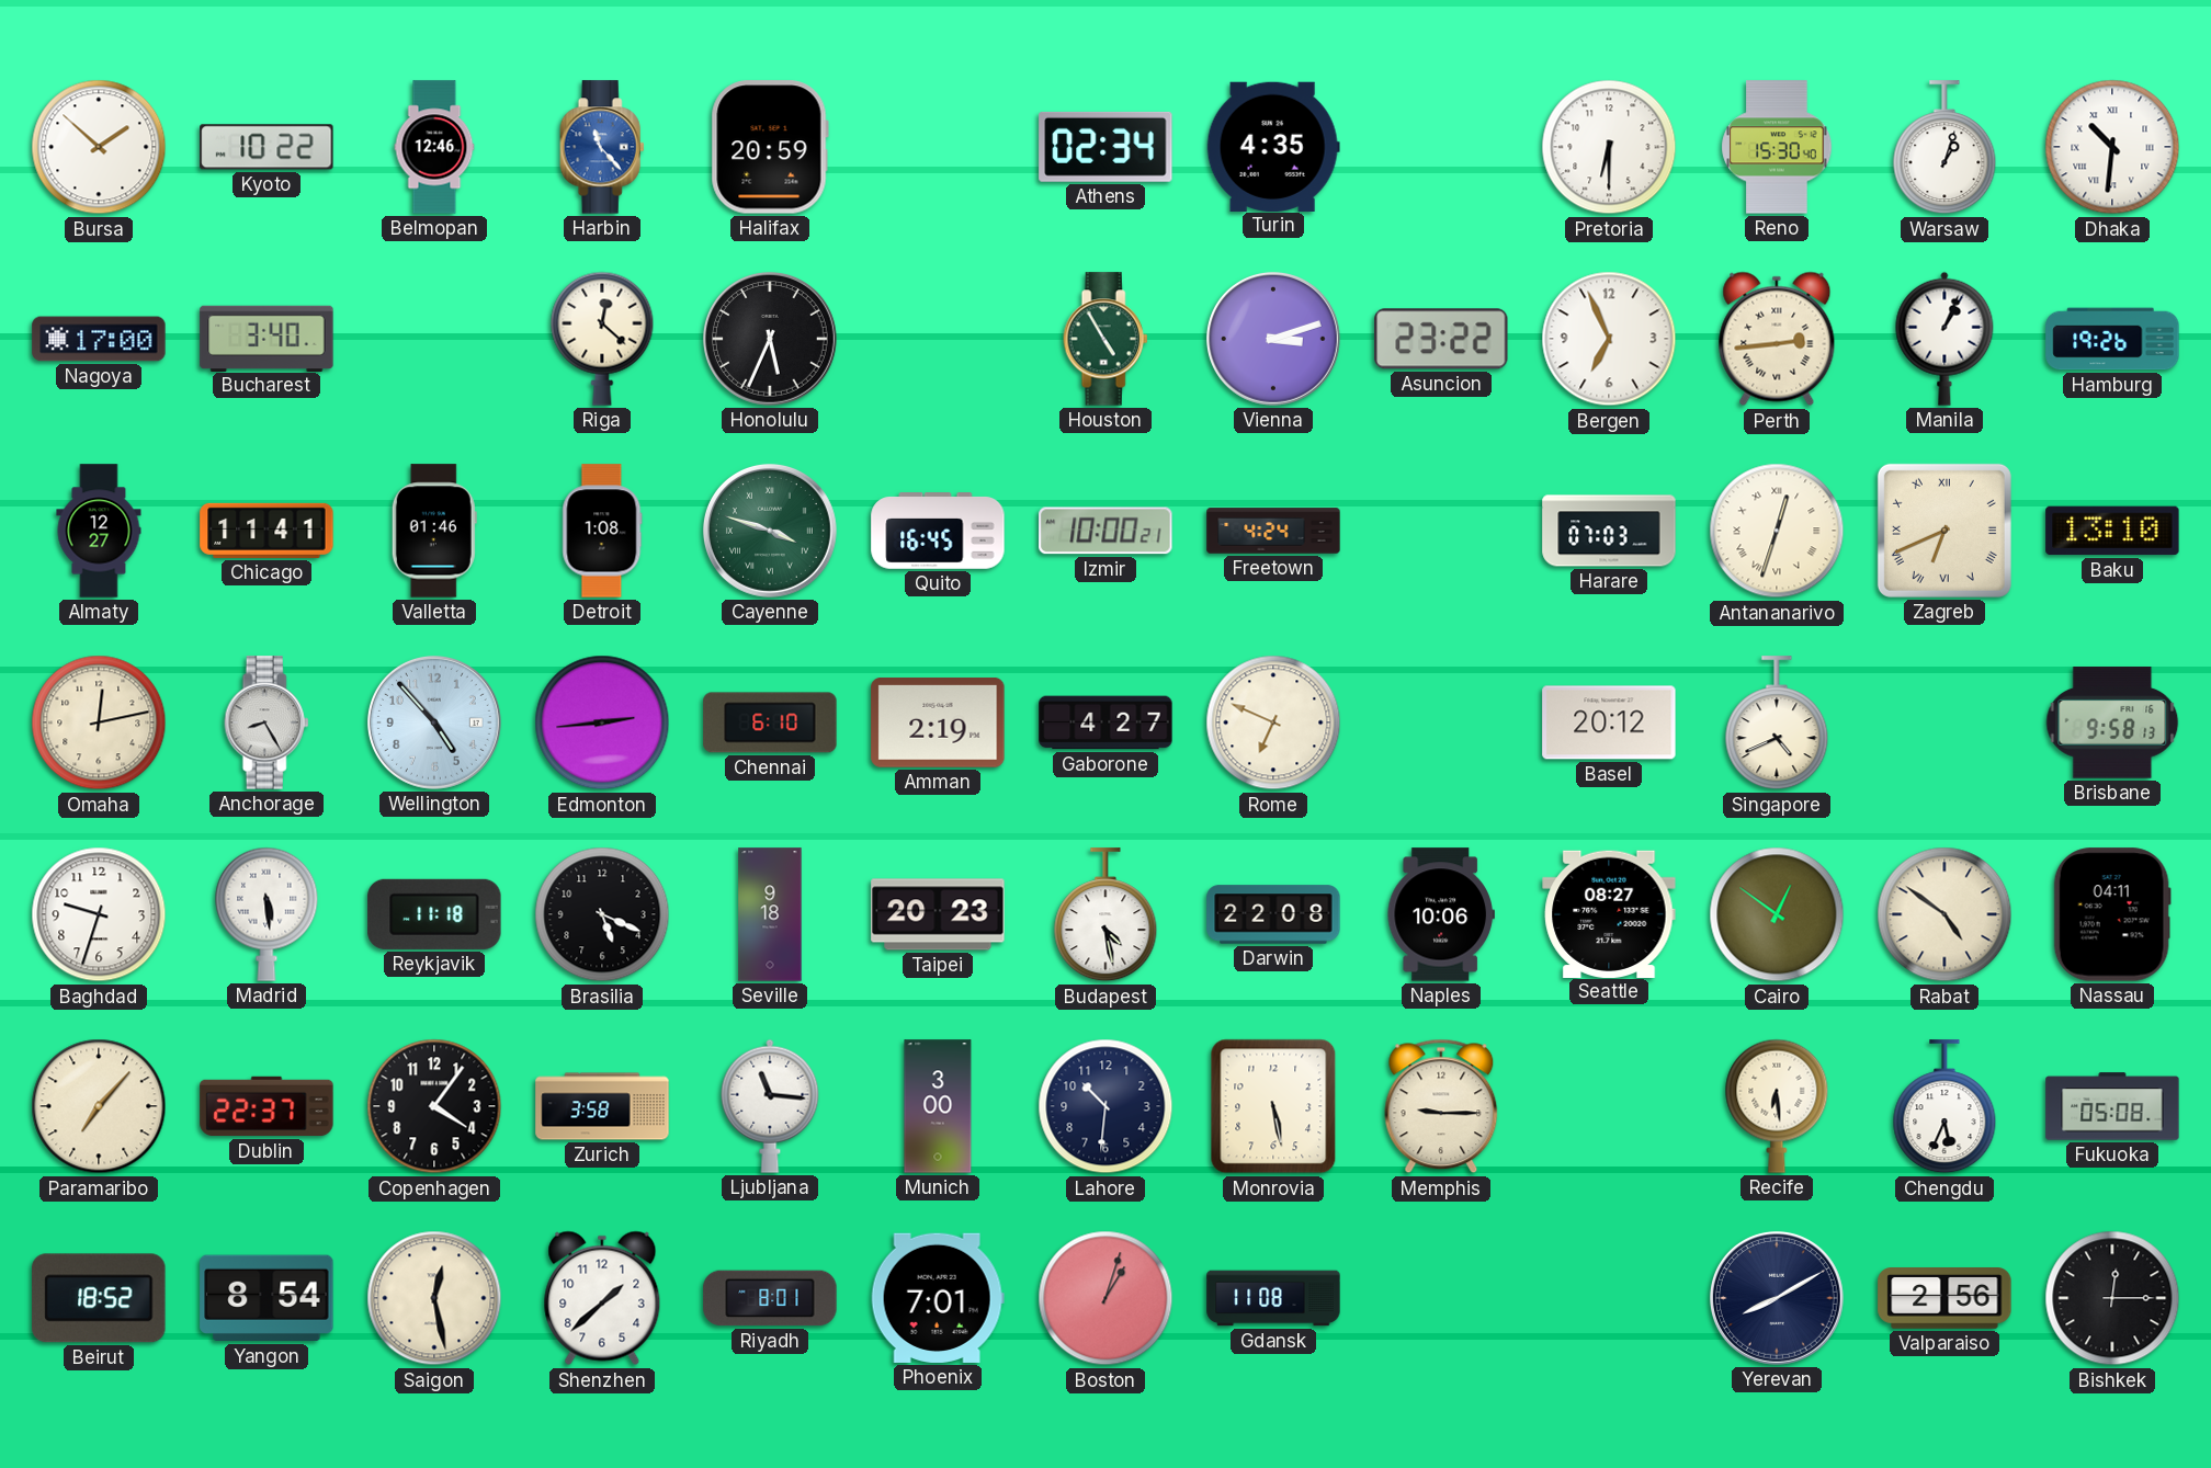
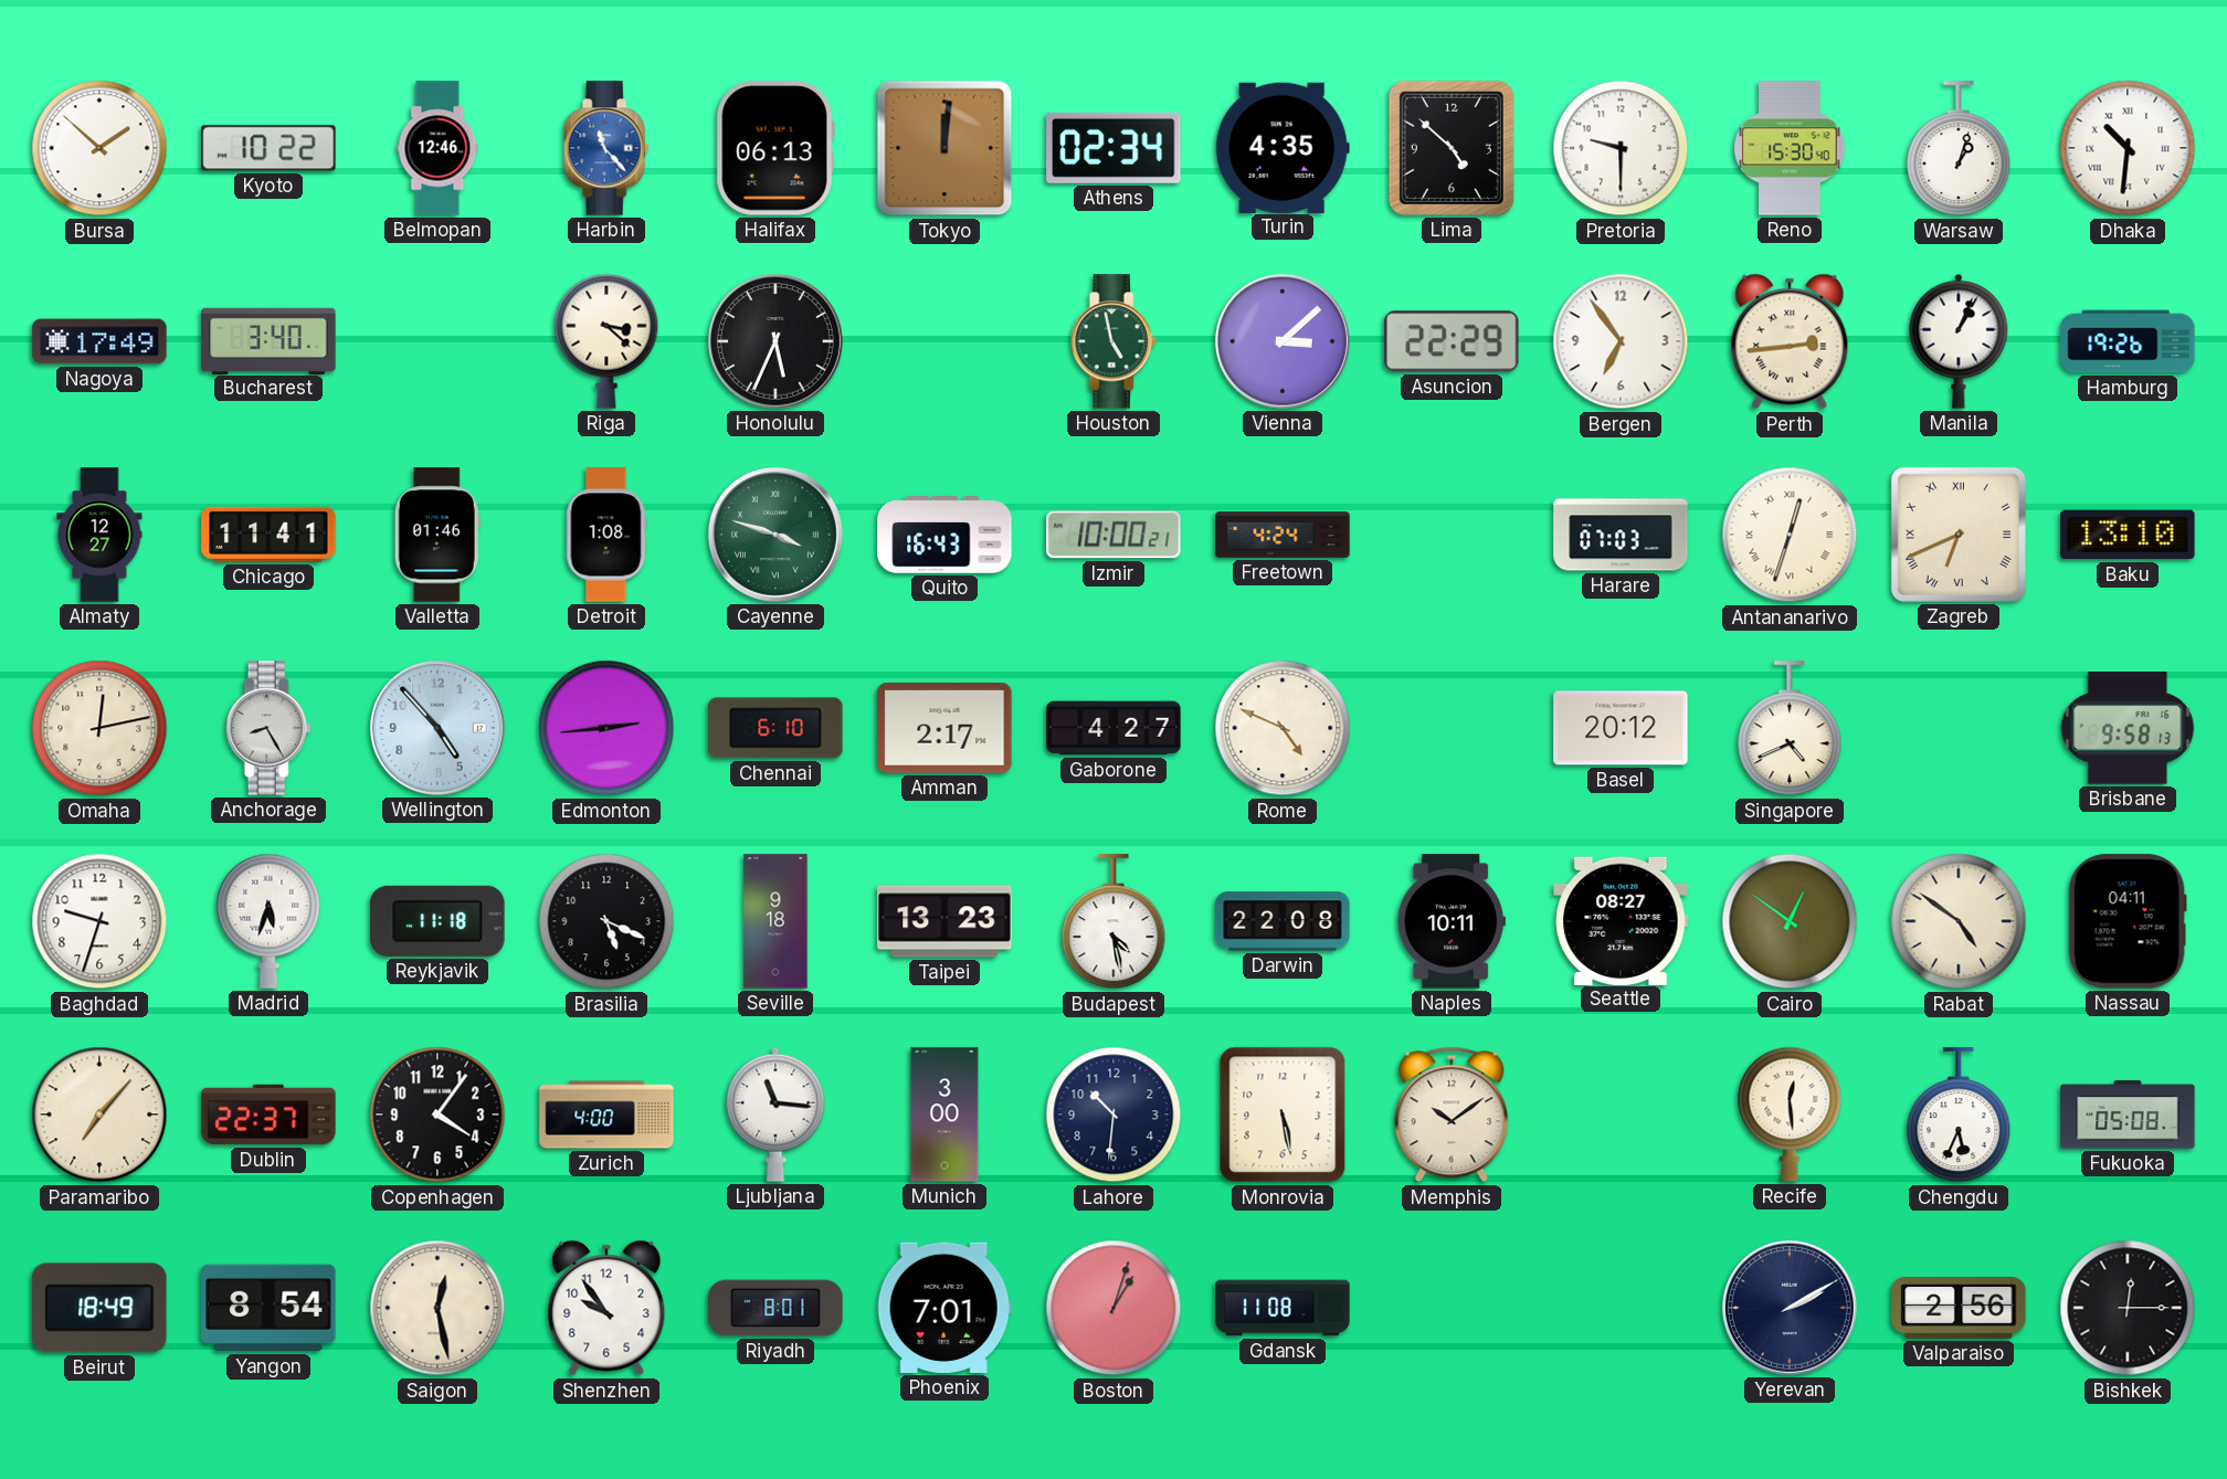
Halifax: 20:59 -> 06:13 (775, 148)
Tokyo: none -> 12:01 (944, 148)
Lima: none -> 4:52 (1452, 148)
Pretoria: 6:30 -> 9:30 (1621, 148)
Nagoya: 17:00 -> 17:49 (99, 341)
Riga: 12:22 -> 3:22 (606, 341)
Houston: 4:55 -> 4:58 (1113, 341)
Vienna: 3:12 -> 3:08 (1283, 341)
Asuncion: 23:22 -> 22:29 (1452, 341)
Bergen: 6:56 -> 6:54 (1621, 341)
Quito: 16:45 -> 16:43 (944, 535)
Amman: 2:19 -> 2:17 (944, 729)
Rome: 6:49 -> 4:49 (1283, 728)
Madrid: 5:29 -> 5:33 (268, 921)
Taipei: 20:23 -> 13:23 (944, 921)
Naples: 10:06 -> 10:11 (1452, 921)
Zurich: 3:58 -> 4:00 (606, 1114)
Memphis: 9:15 -> 10:09 (1452, 1114)
Recife: 6:29 -> 12:29 (1790, 1114)
Beirut: 18:52 -> 18:49 (99, 1308)
Shenzhen: 1:38 -> 9:54 (606, 1308)
Yerevan: 8:10 -> 2:10 (1790, 1308)
